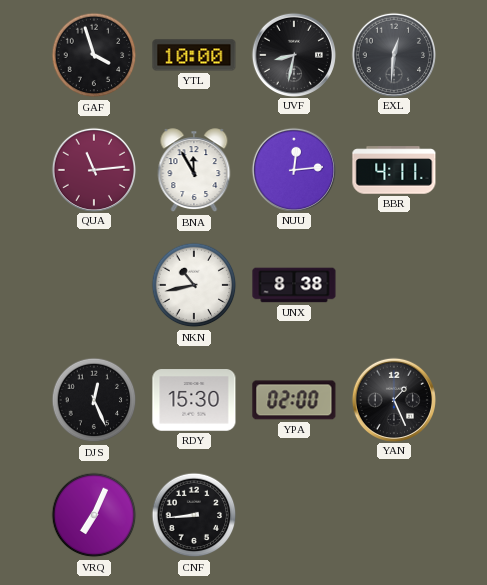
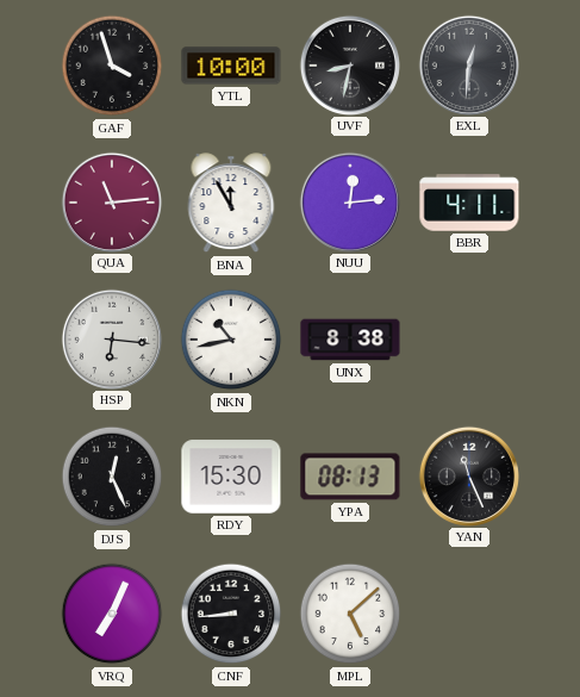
HSP: none -> 6:16 (111, 338)
YPA: 02:00 -> 08:13 (350, 477)
YAN: 1:26 -> 11:26 (468, 475)
MPL: none -> 5:08 (350, 614)
